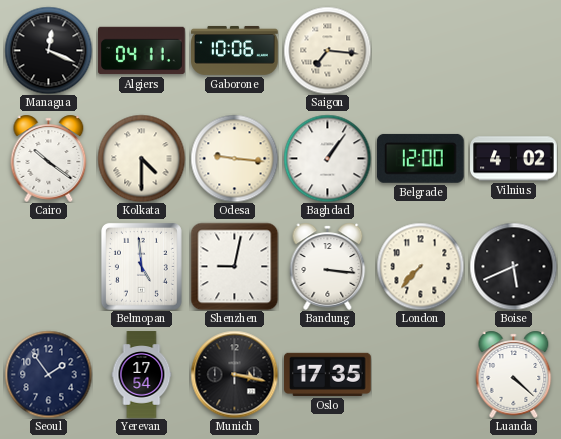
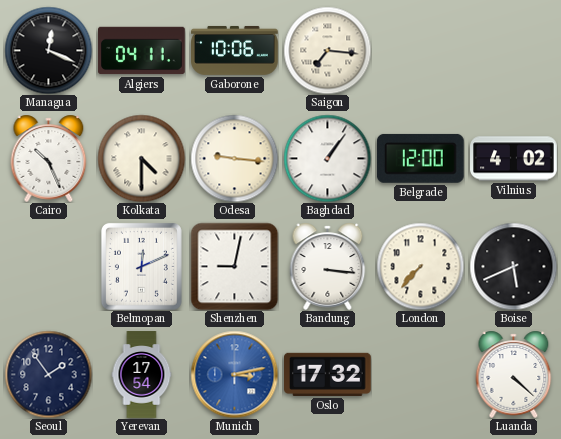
Cairo: 10:21 -> 10:26 (49, 158)
Belmopan: 4:59 -> 12:11 (141, 266)
Munich: 3:17 -> 3:13 (234, 374)
Munich dial: black -> blue (234, 374)
Oslo: 17:35 -> 17:32 (328, 374)
